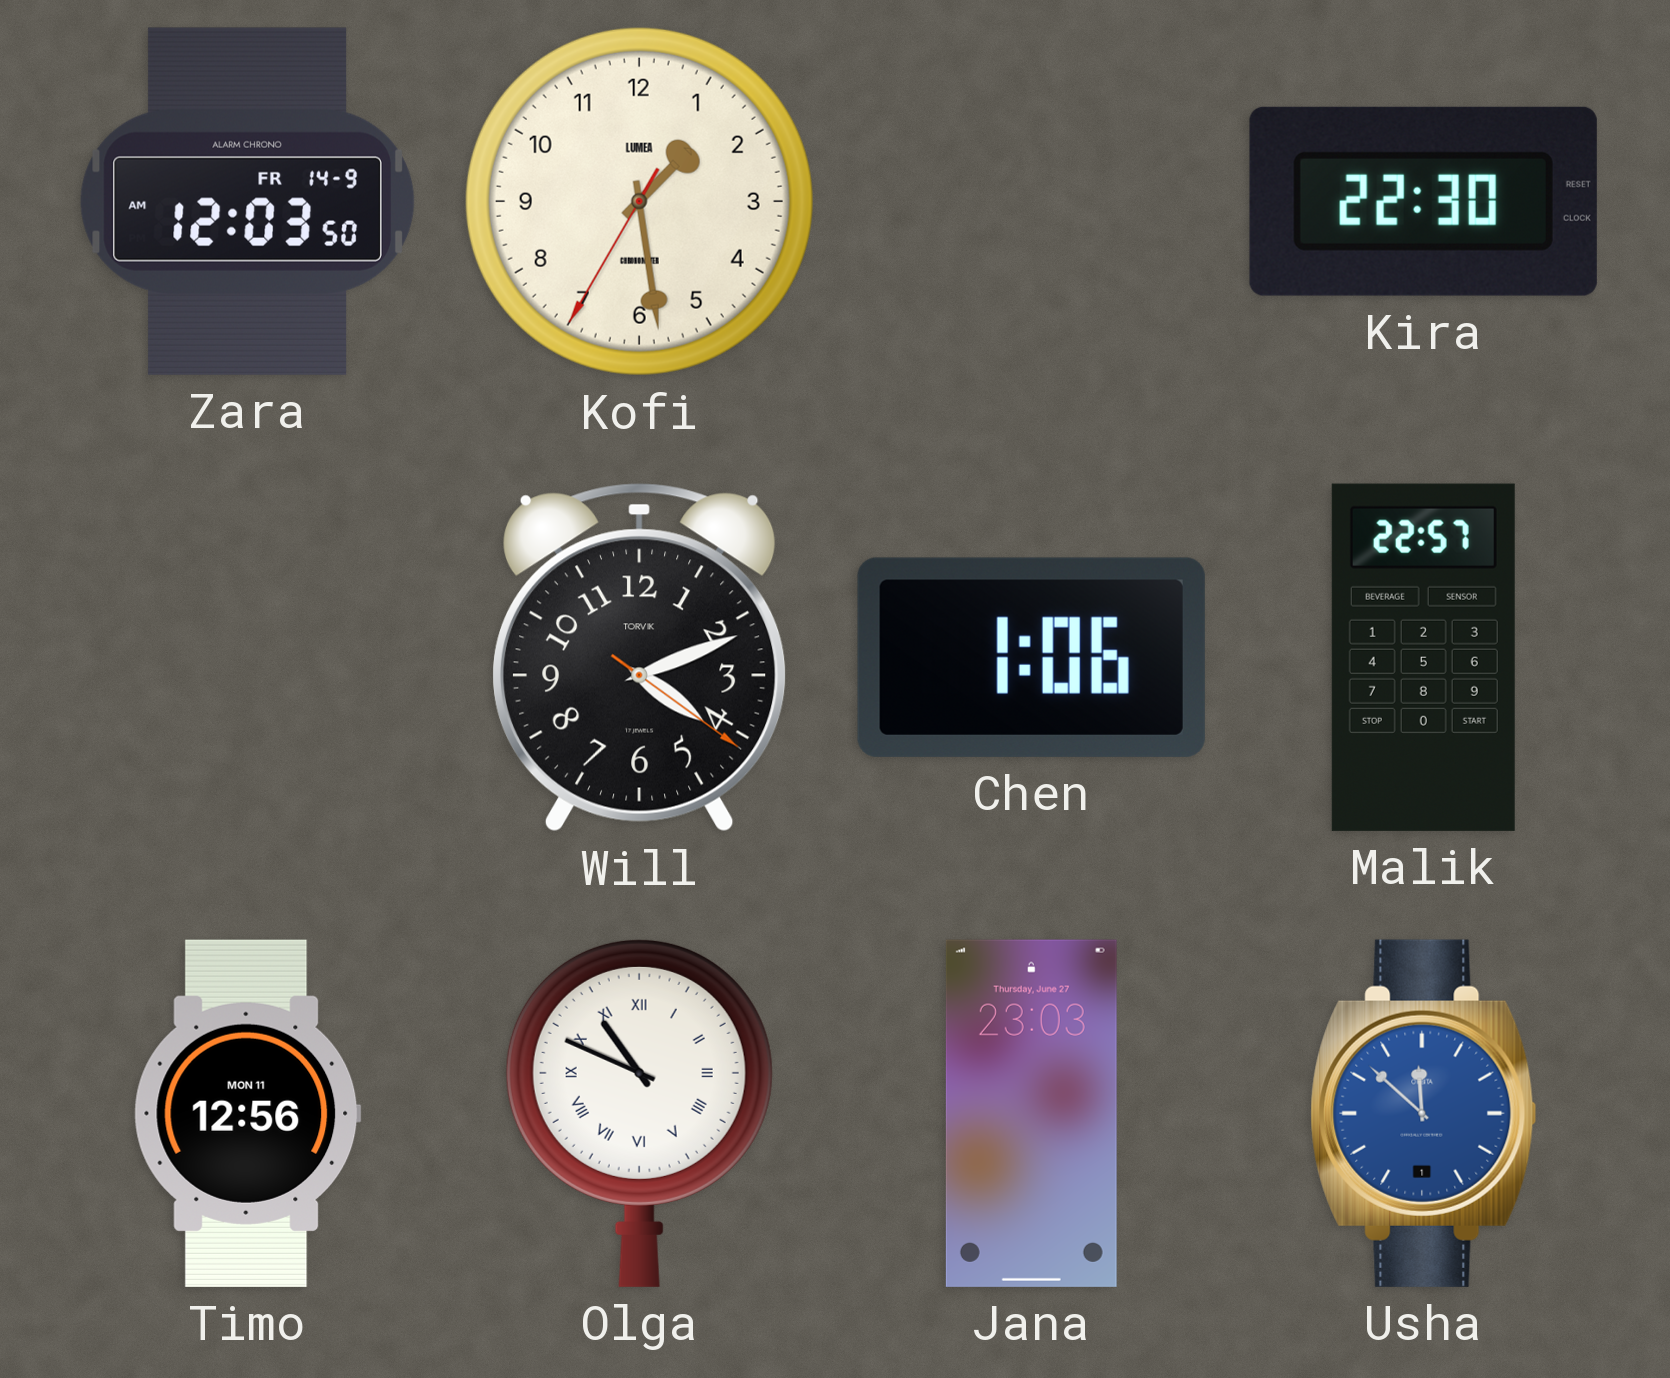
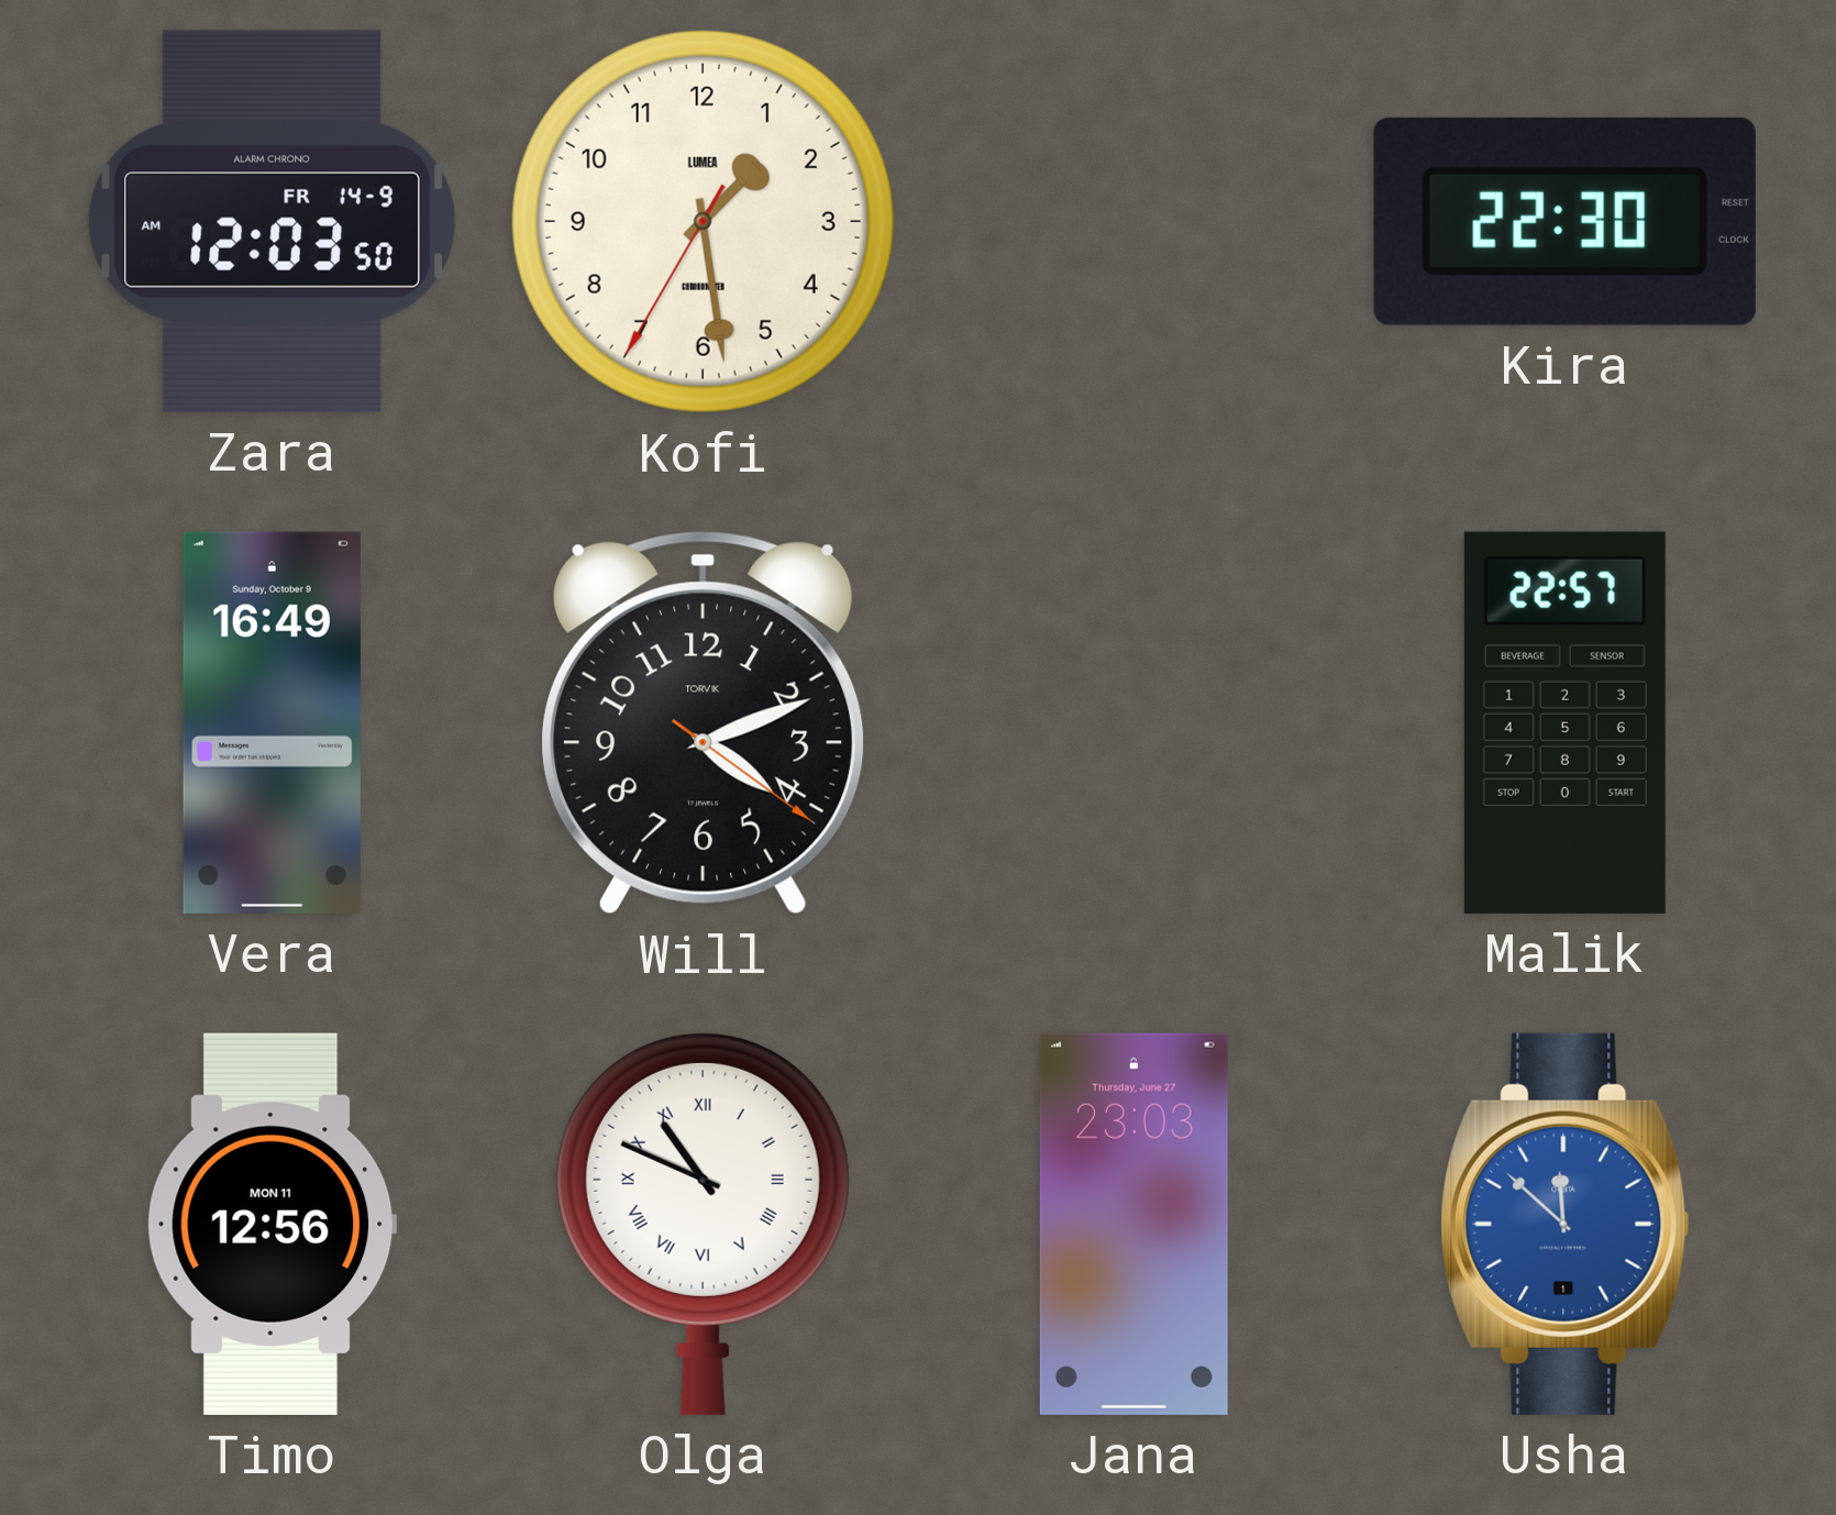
Vera: none -> 16:49 (272, 722)
Chen: 1:06 -> none (1031, 657)
